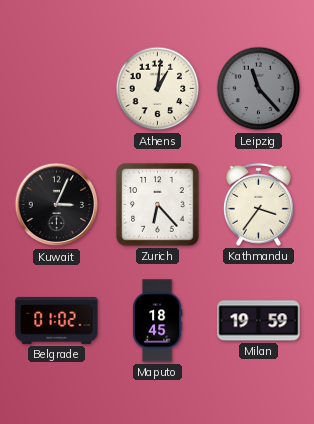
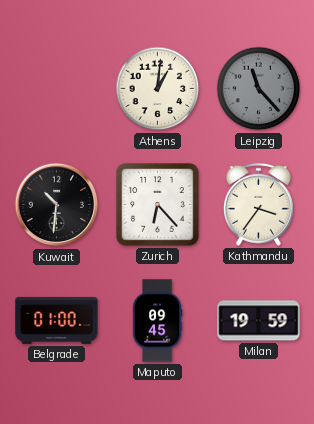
Kuwait: 3:04 -> 10:31 (57, 205)
Belgrade: 01:02 -> 01:00 (57, 320)
Maputo: 18:45 -> 09:45 (157, 321)
